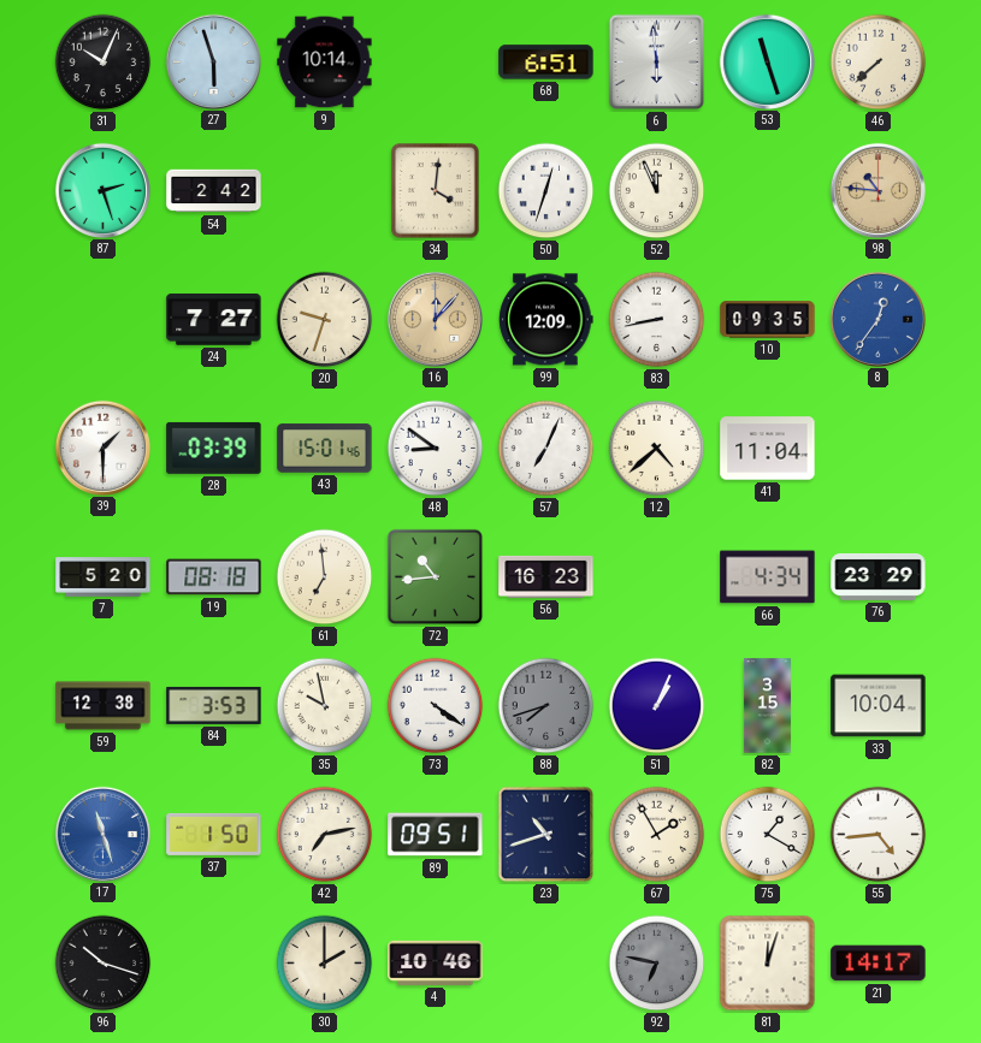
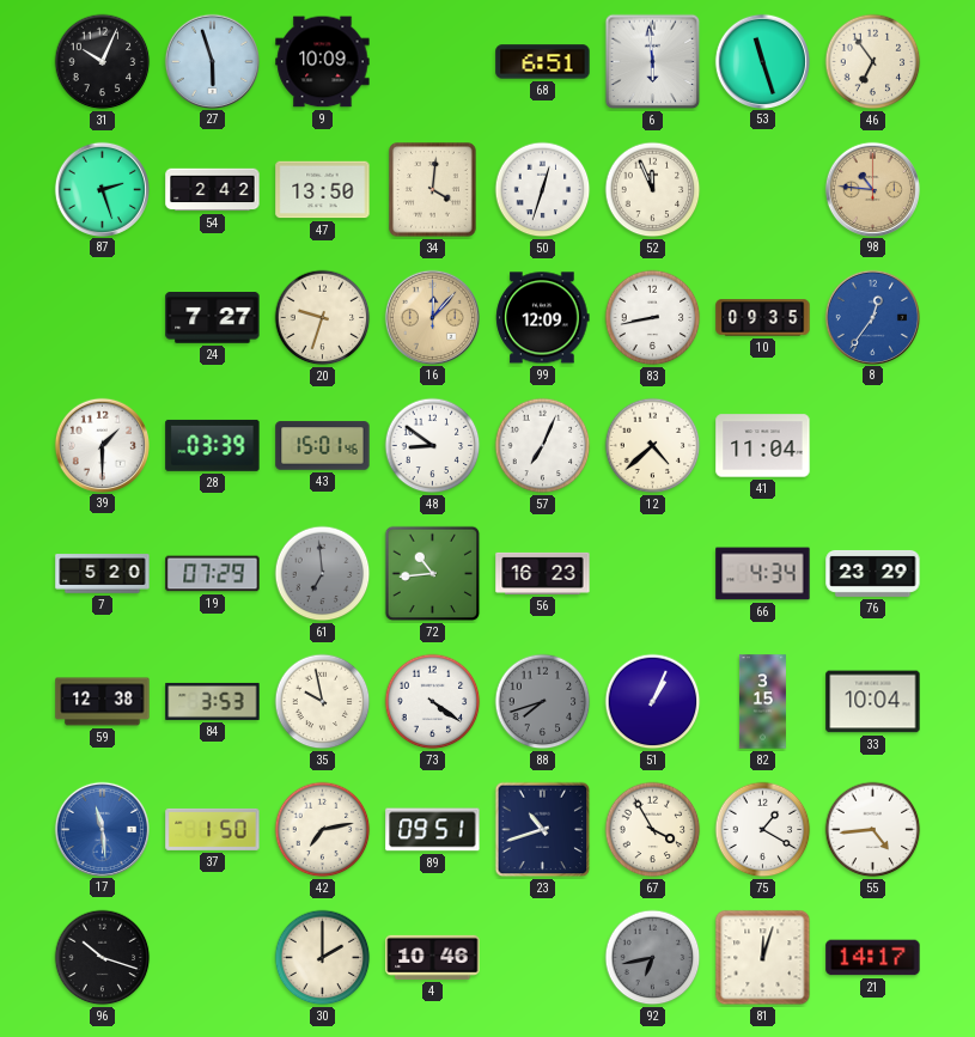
9: 10:14 -> 10:09 (323, 62)
46: 7:38 -> 6:54 (873, 62)
47: none -> 13:50 (323, 190)
19: 08:18 -> 07:29 (213, 574)
61 dial: cream -> grey (323, 574)
17: 11:27 -> 11:29 (102, 829)
67: 1:55 -> 3:55 (653, 830)
92: 6:47 -> 6:43 (653, 958)
